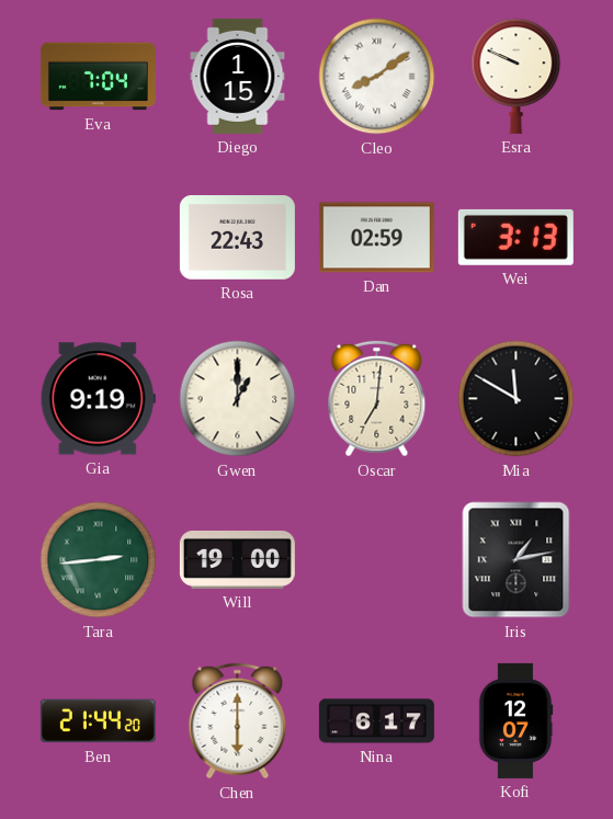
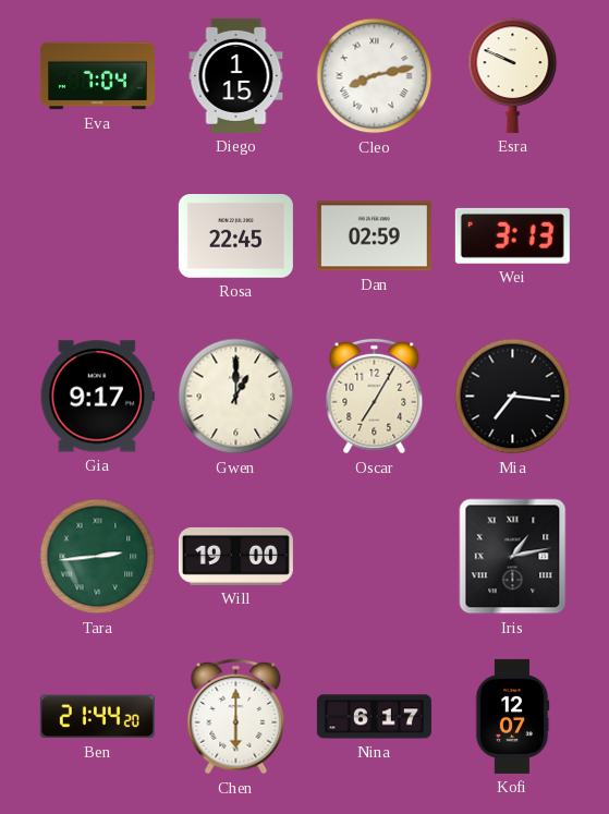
Cleo: 8:09 -> 8:13 (375, 76)
Rosa: 22:43 -> 22:45 (235, 236)
Gia: 9:19 -> 9:17 (97, 397)
Oscar: 7:01 -> 7:05 (375, 397)
Mia: 11:50 -> 7:16 (513, 397)
